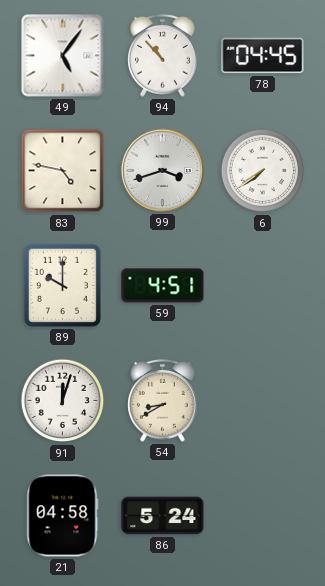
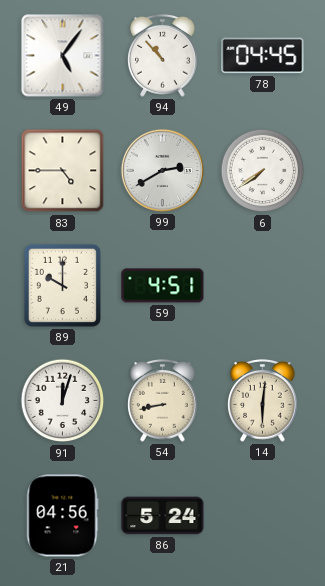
83: 4:47 -> 4:45 (63, 171)
99: 3:42 -> 2:40 (162, 170)
54: 8:40 -> 8:43 (163, 401)
14: none -> 6:01 (263, 401)
21: 04:58 -> 04:56 (63, 516)
